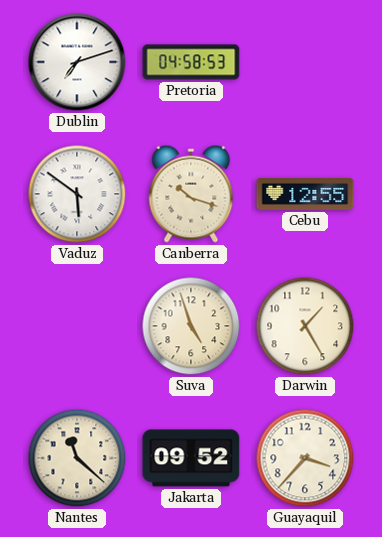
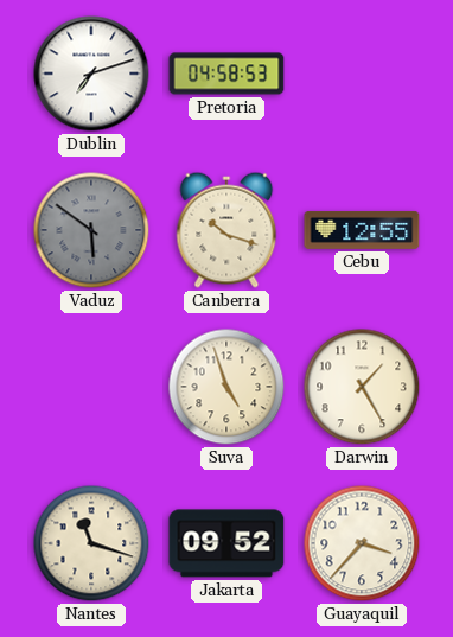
Vaduz dial: white -> grey (91, 230)
Nantes: 11:22 -> 11:18 (91, 543)
